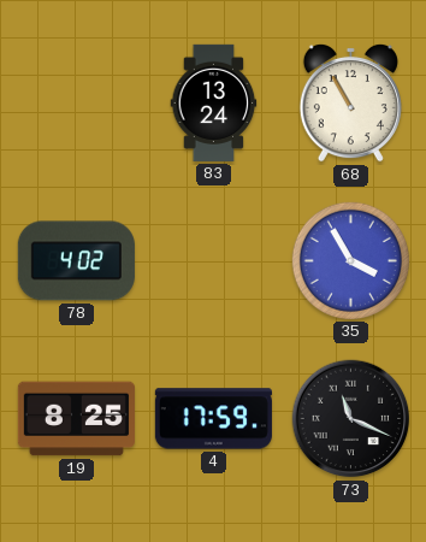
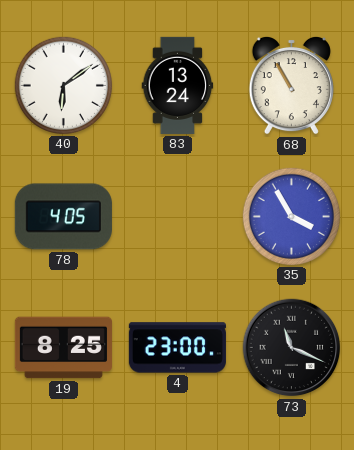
40: none -> 6:09 (63, 85)
78: 4:02 -> 4:05 (63, 217)
4: 17:59 -> 23:00 (177, 348)
